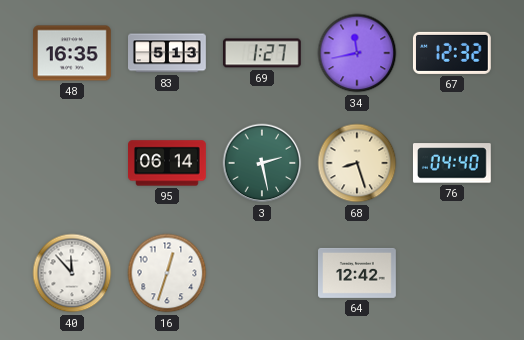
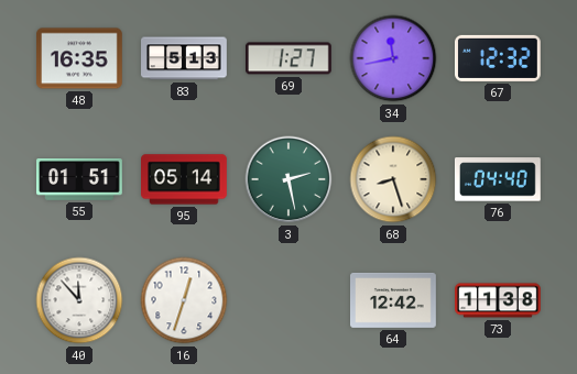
55: none -> 01:51 (80, 180)
95: 06:14 -> 05:14 (185, 179)
73: none -> 11:38 (499, 300)
